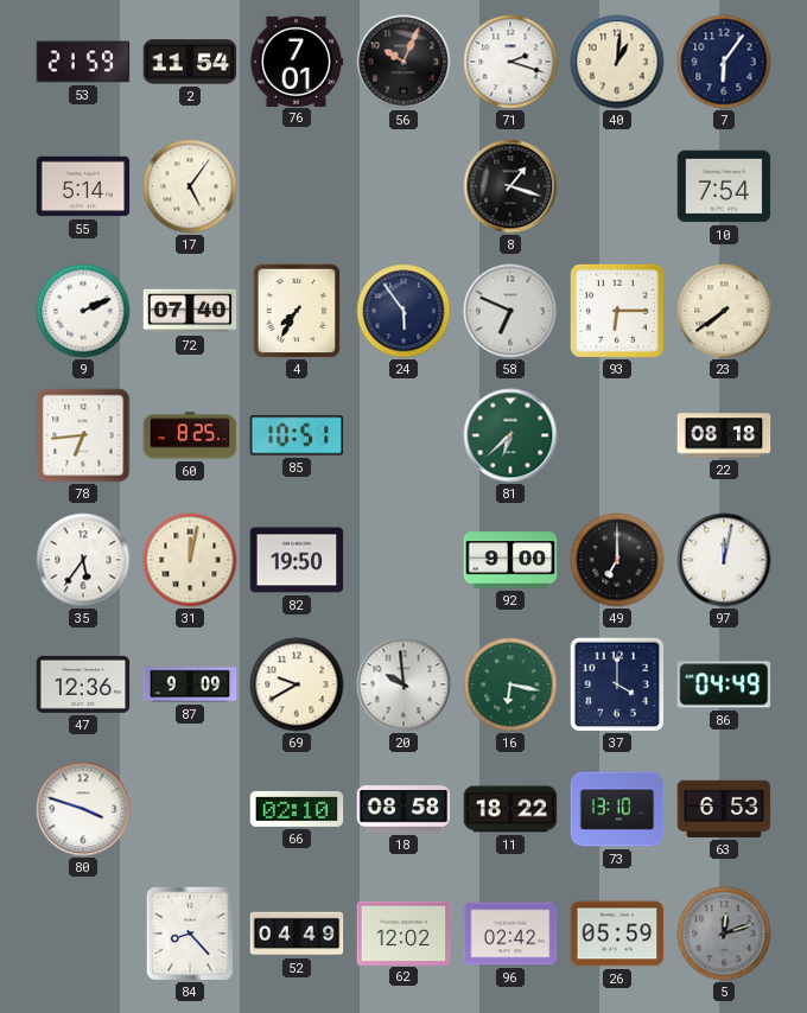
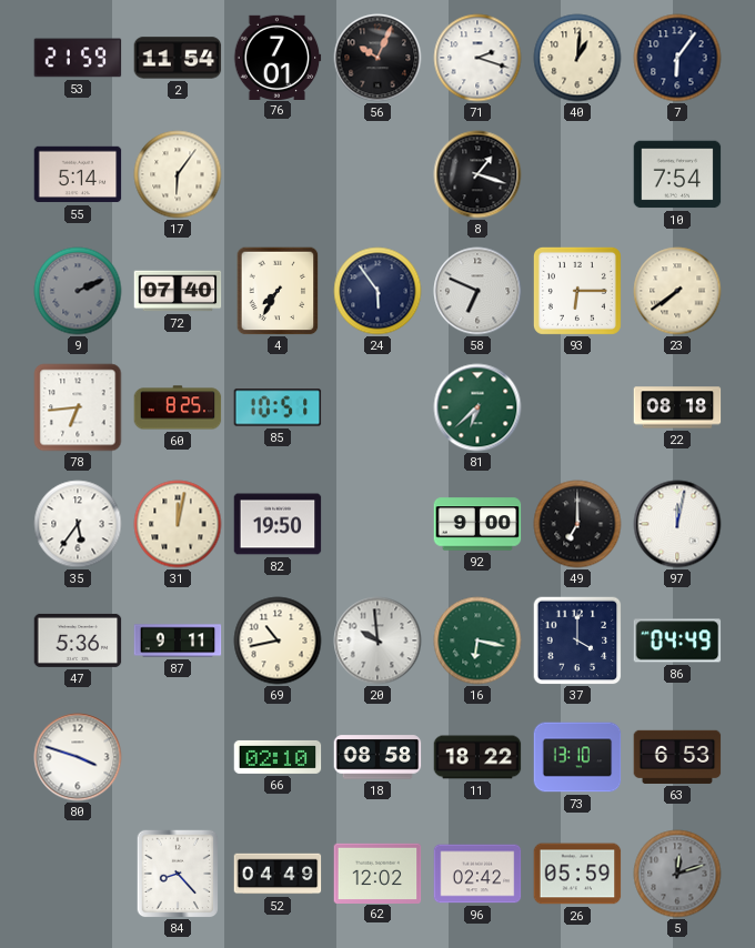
17: 5:06 -> 6:06 (178, 174)
9 dial: white -> grey (78, 291)
47: 12:36 -> 5:36 (78, 641)
87: 9:09 -> 9:11 (178, 641)
69: 9:40 -> 10:43 (278, 641)
